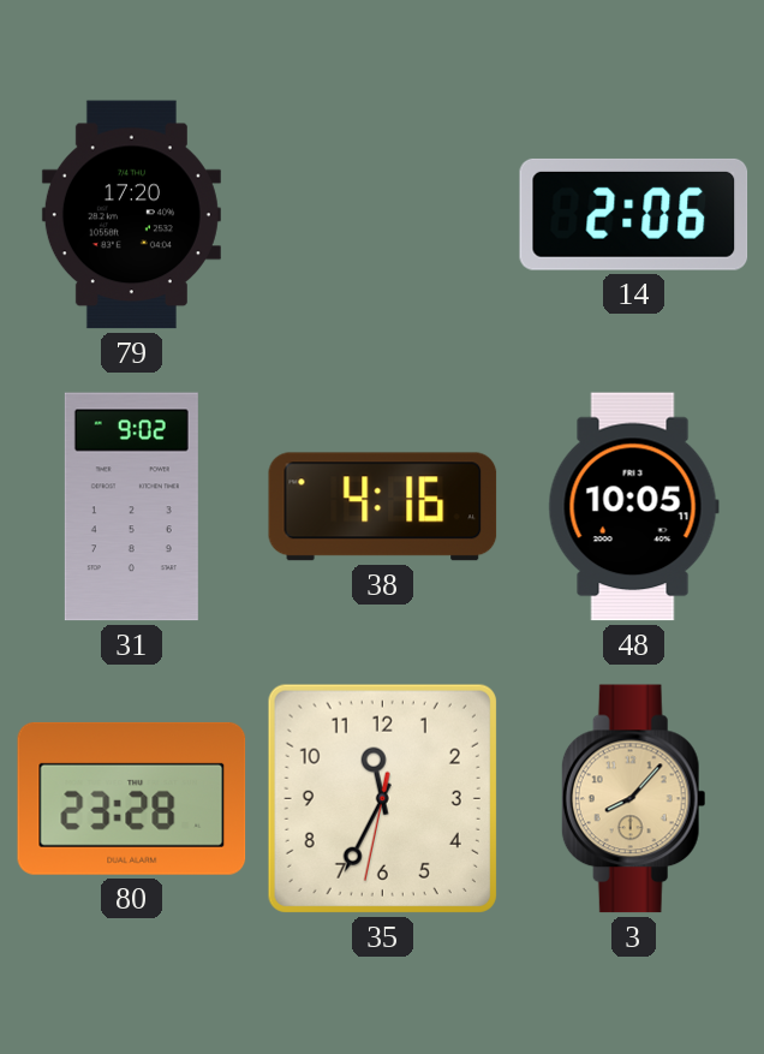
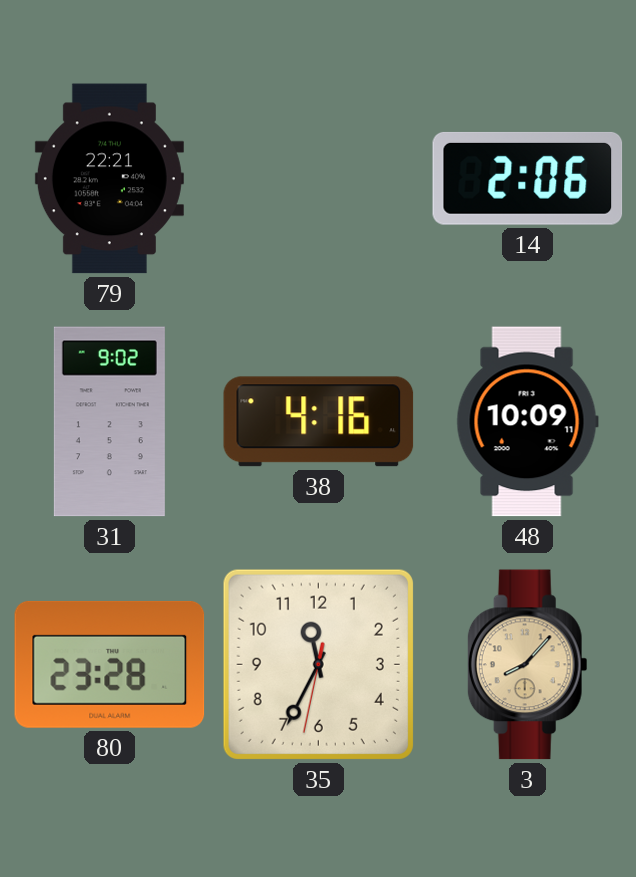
79: 17:20 -> 22:21 (109, 179)
48: 10:05 -> 10:09 (527, 422)
